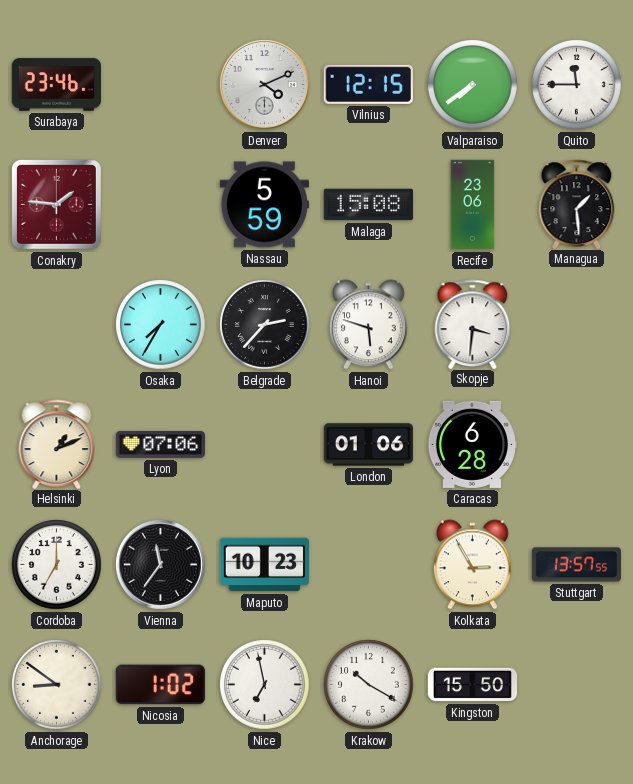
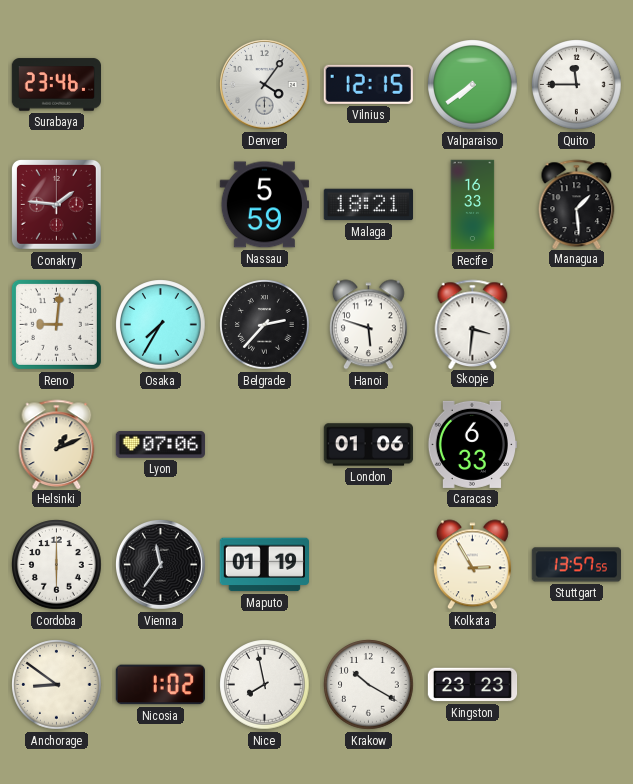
Denver: 4:11 -> 4:06 (265, 85)
Malaga: 15:08 -> 18:21 (368, 205)
Recife: 23:06 -> 16:33 (473, 205)
Reno: none -> 9:01 (56, 324)
Caracas: 6:28 -> 6:33 (471, 444)
Cordoba: 7:00 -> 6:00 (57, 565)
Maputo: 10:23 -> 01:19 (264, 565)
Nice: 6:58 -> 7:58 (265, 685)
Kingston: 15:50 -> 23:23 (473, 685)
